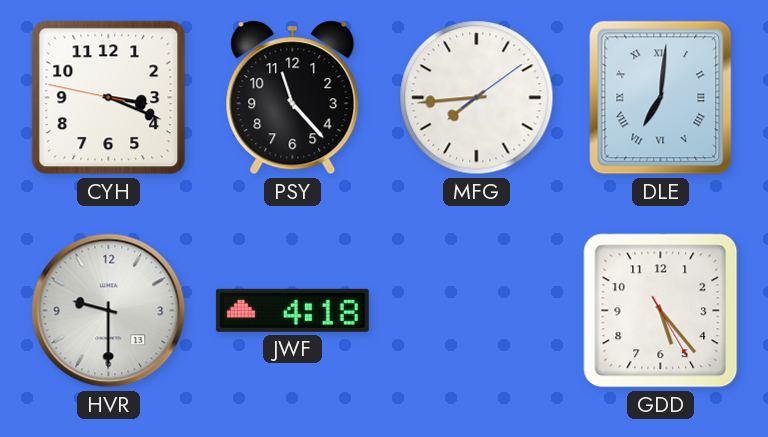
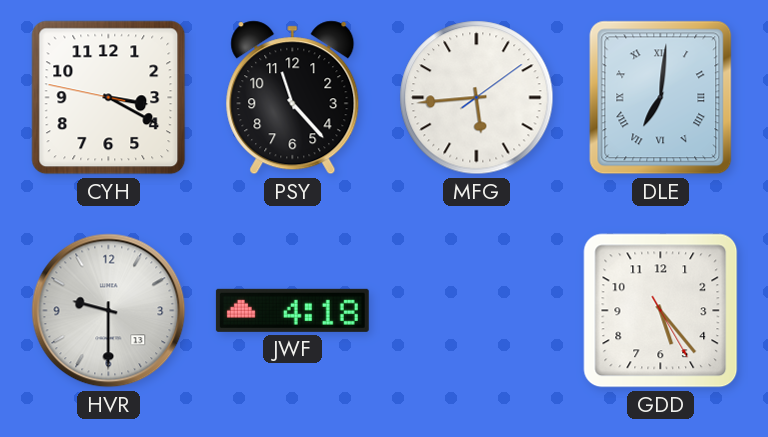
CYH: 3:18 -> 3:19 (109, 98)
MFG: 7:44 -> 5:44 (477, 98)
